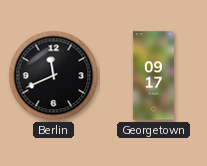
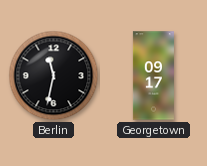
Berlin: 11:41 -> 11:32 (54, 76)
